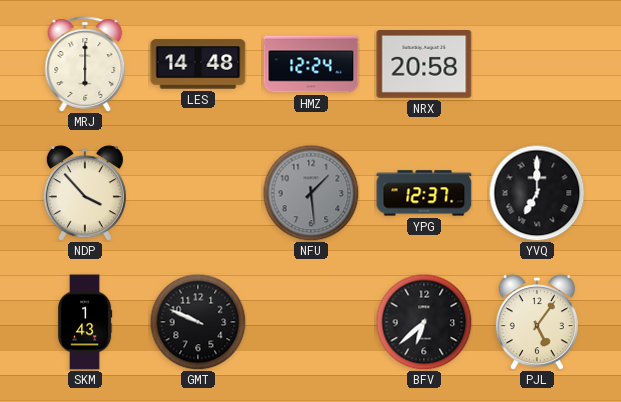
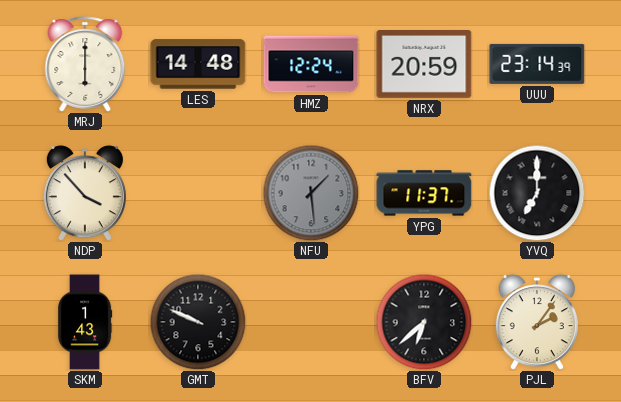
NRX: 20:58 -> 20:59 (424, 65)
UUU: none -> 23:14 (537, 64)
YPG: 12:37 -> 11:37 (424, 193)
PJL: 5:06 -> 2:06 (537, 322)
